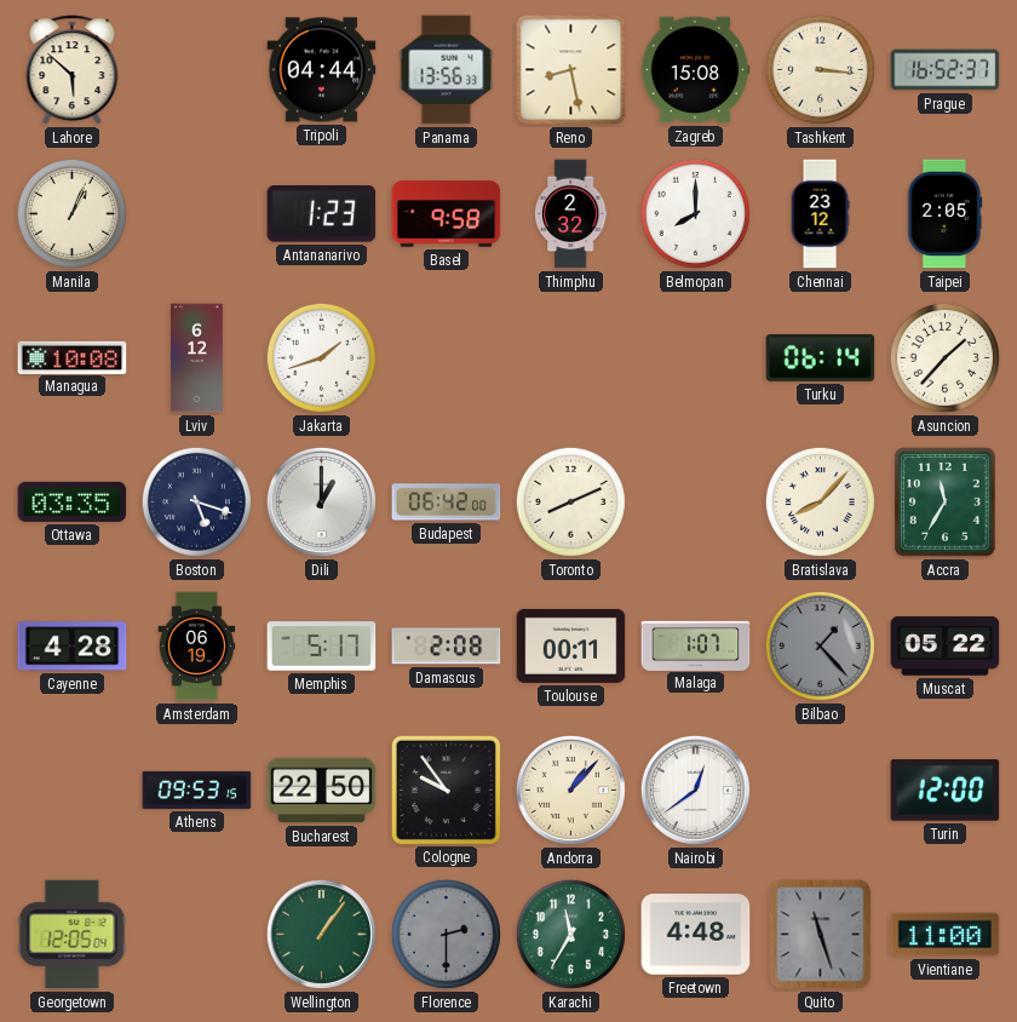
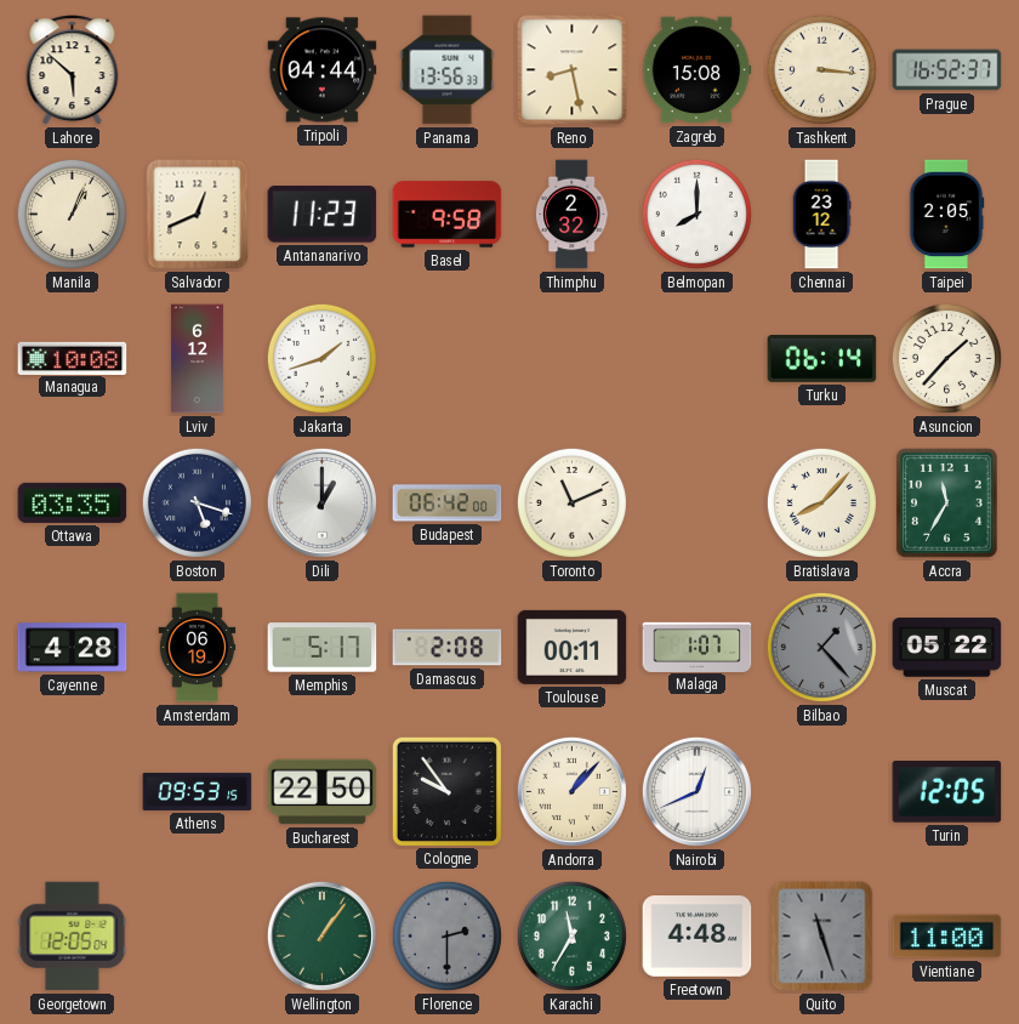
Salvador: none -> 12:41 (198, 215)
Antananarivo: 1:23 -> 11:23 (323, 215)
Toronto: 8:11 -> 11:11 (571, 502)
Nairobi: 12:39 -> 12:41 (696, 791)
Turin: 12:00 -> 12:05 (947, 792)
